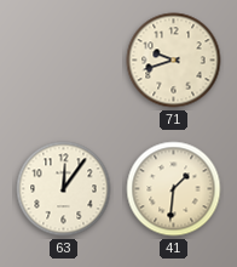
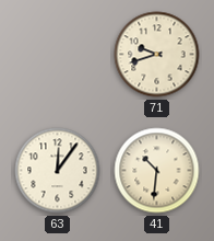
41: 1:31 -> 10:31 (157, 171)
